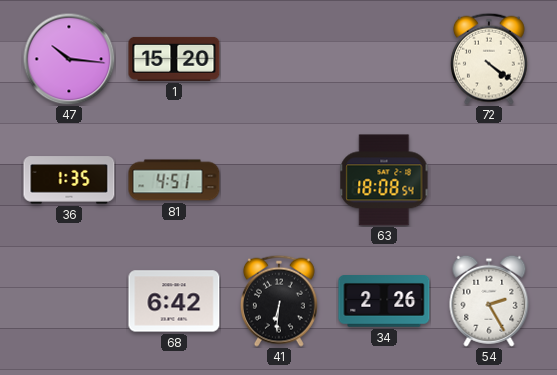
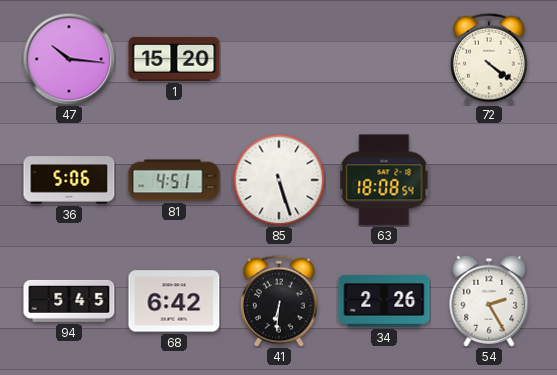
36: 1:35 -> 5:06 (69, 180)
85: none -> 5:27 (279, 180)
94: none -> 5:45 (69, 301)
